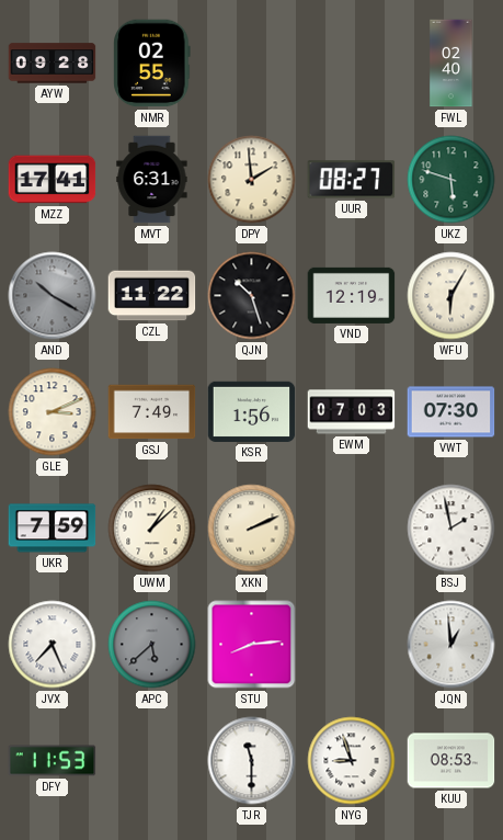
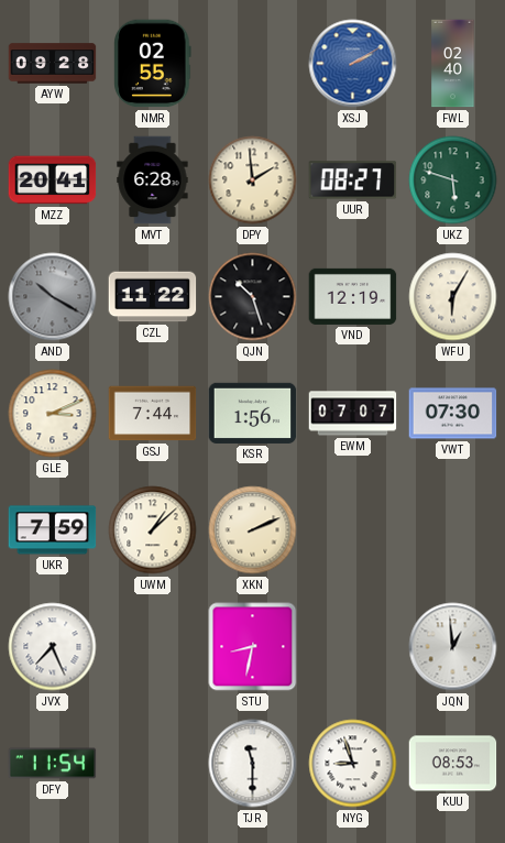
XSJ: none -> 2:10 (353, 64)
MZZ: 17:41 -> 20:41 (53, 180)
MVT: 6:31 -> 6:28 (153, 180)
GSJ: 7:49 -> 7:44 (153, 414)
EWM: 07:03 -> 07:07 (353, 414)
BSJ: 1:58 -> none (451, 529)
APC: 5:38 -> none (152, 645)
STU: 8:14 -> 8:32 (253, 647)
DFY: 11:53 -> 11:54 (53, 764)
